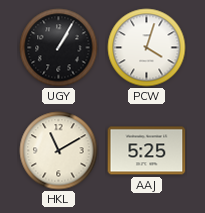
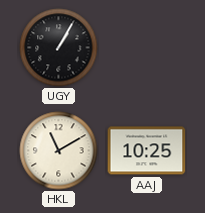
PCW: 4:03 -> none (147, 48)
AAJ: 5:25 -> 10:25 (147, 151)
